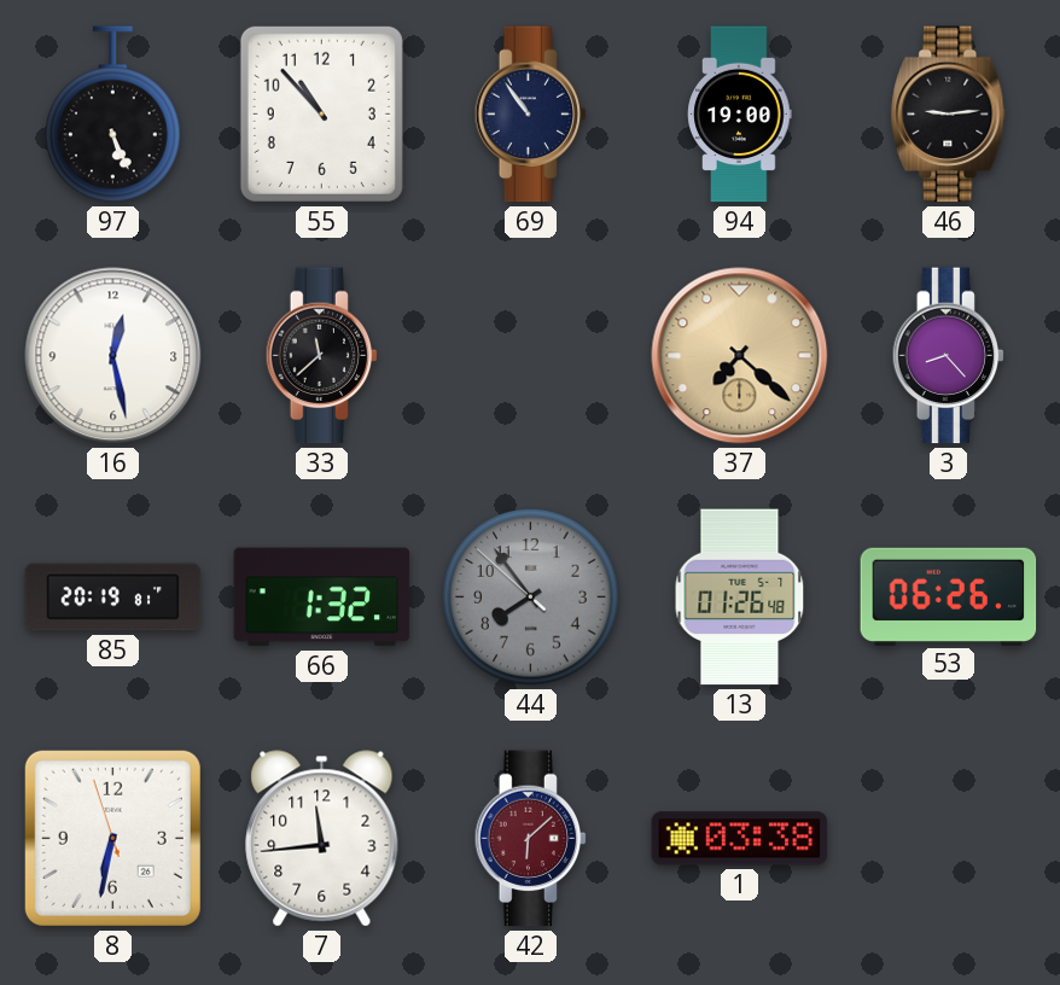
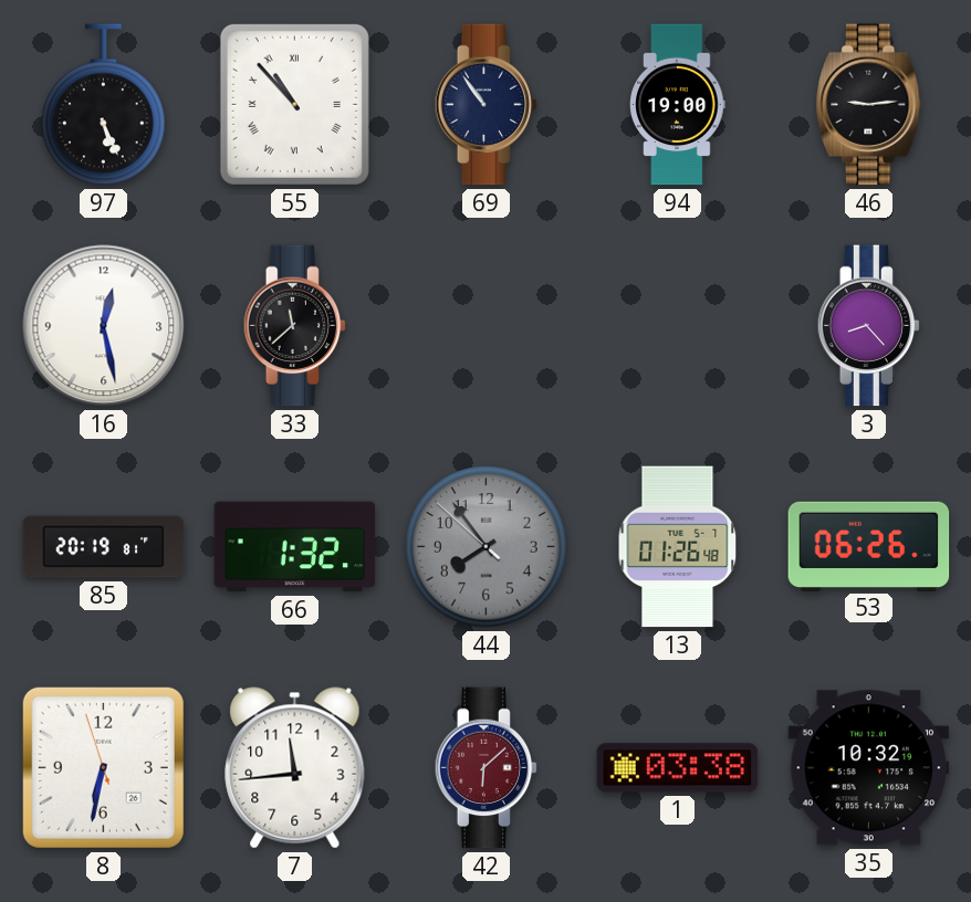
55 numerals: Arabic -> Roman (294, 104)
37: 7:22 -> none (740, 356)
35: none -> 10:32 (869, 768)
